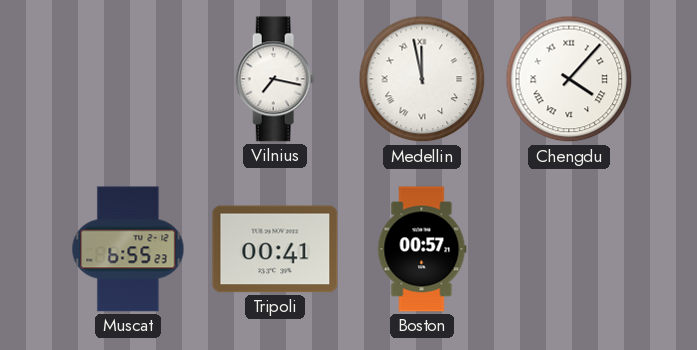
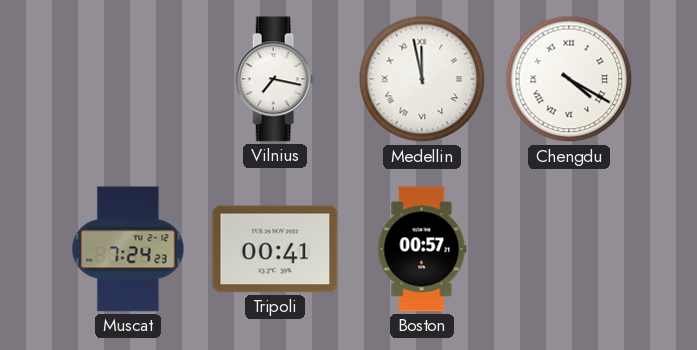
Chengdu: 4:07 -> 4:20 (569, 79)
Muscat: 6:55 -> 7:24 (128, 249)
